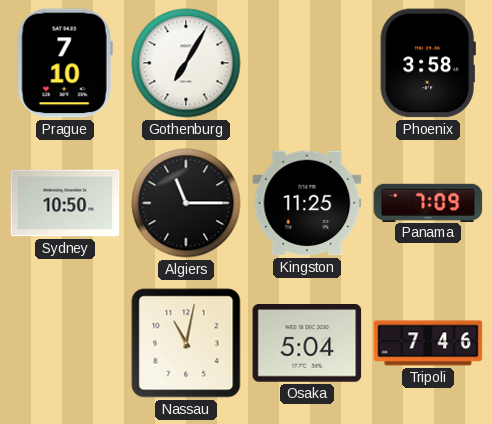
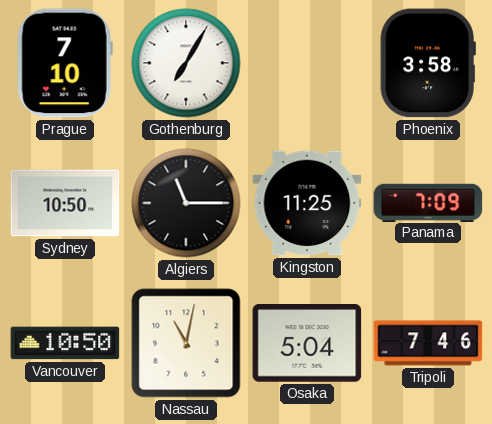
Vancouver: none -> 10:50 (65, 343)
